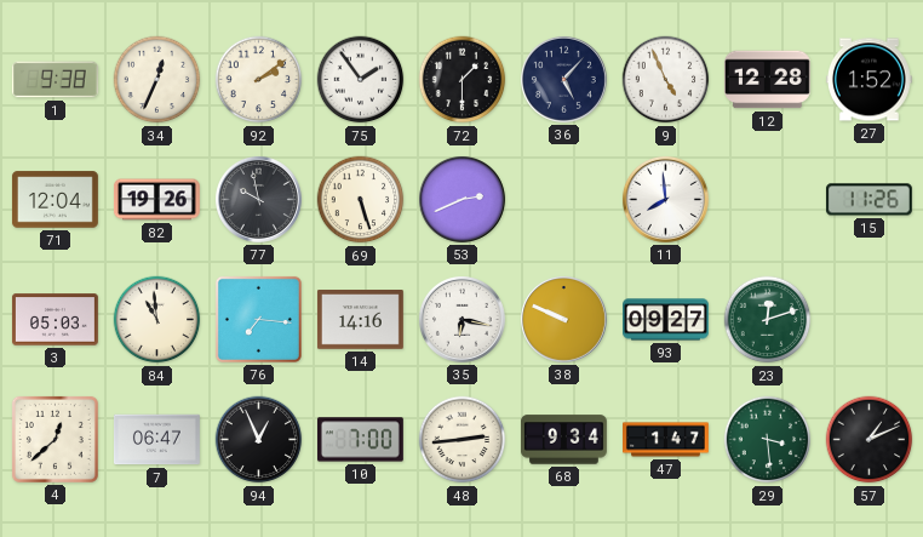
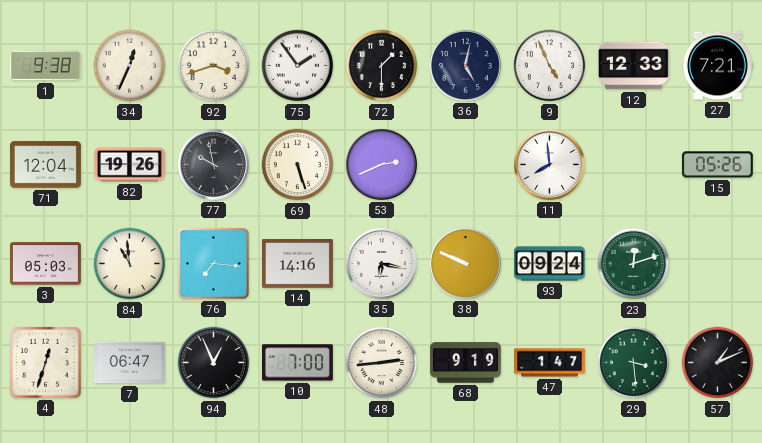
92: 2:09 -> 3:42 (214, 66)
36: 5:07 -> 5:02 (465, 65)
12: 12:28 -> 12:33 (633, 66)
27: 1:52 -> 7:21 (717, 66)
15: 11:26 -> 05:26 (717, 165)
93: 09:27 -> 09:24 (550, 264)
4: 12:38 -> 12:33 (45, 362)
68: 9:34 -> 9:19 (465, 363)
